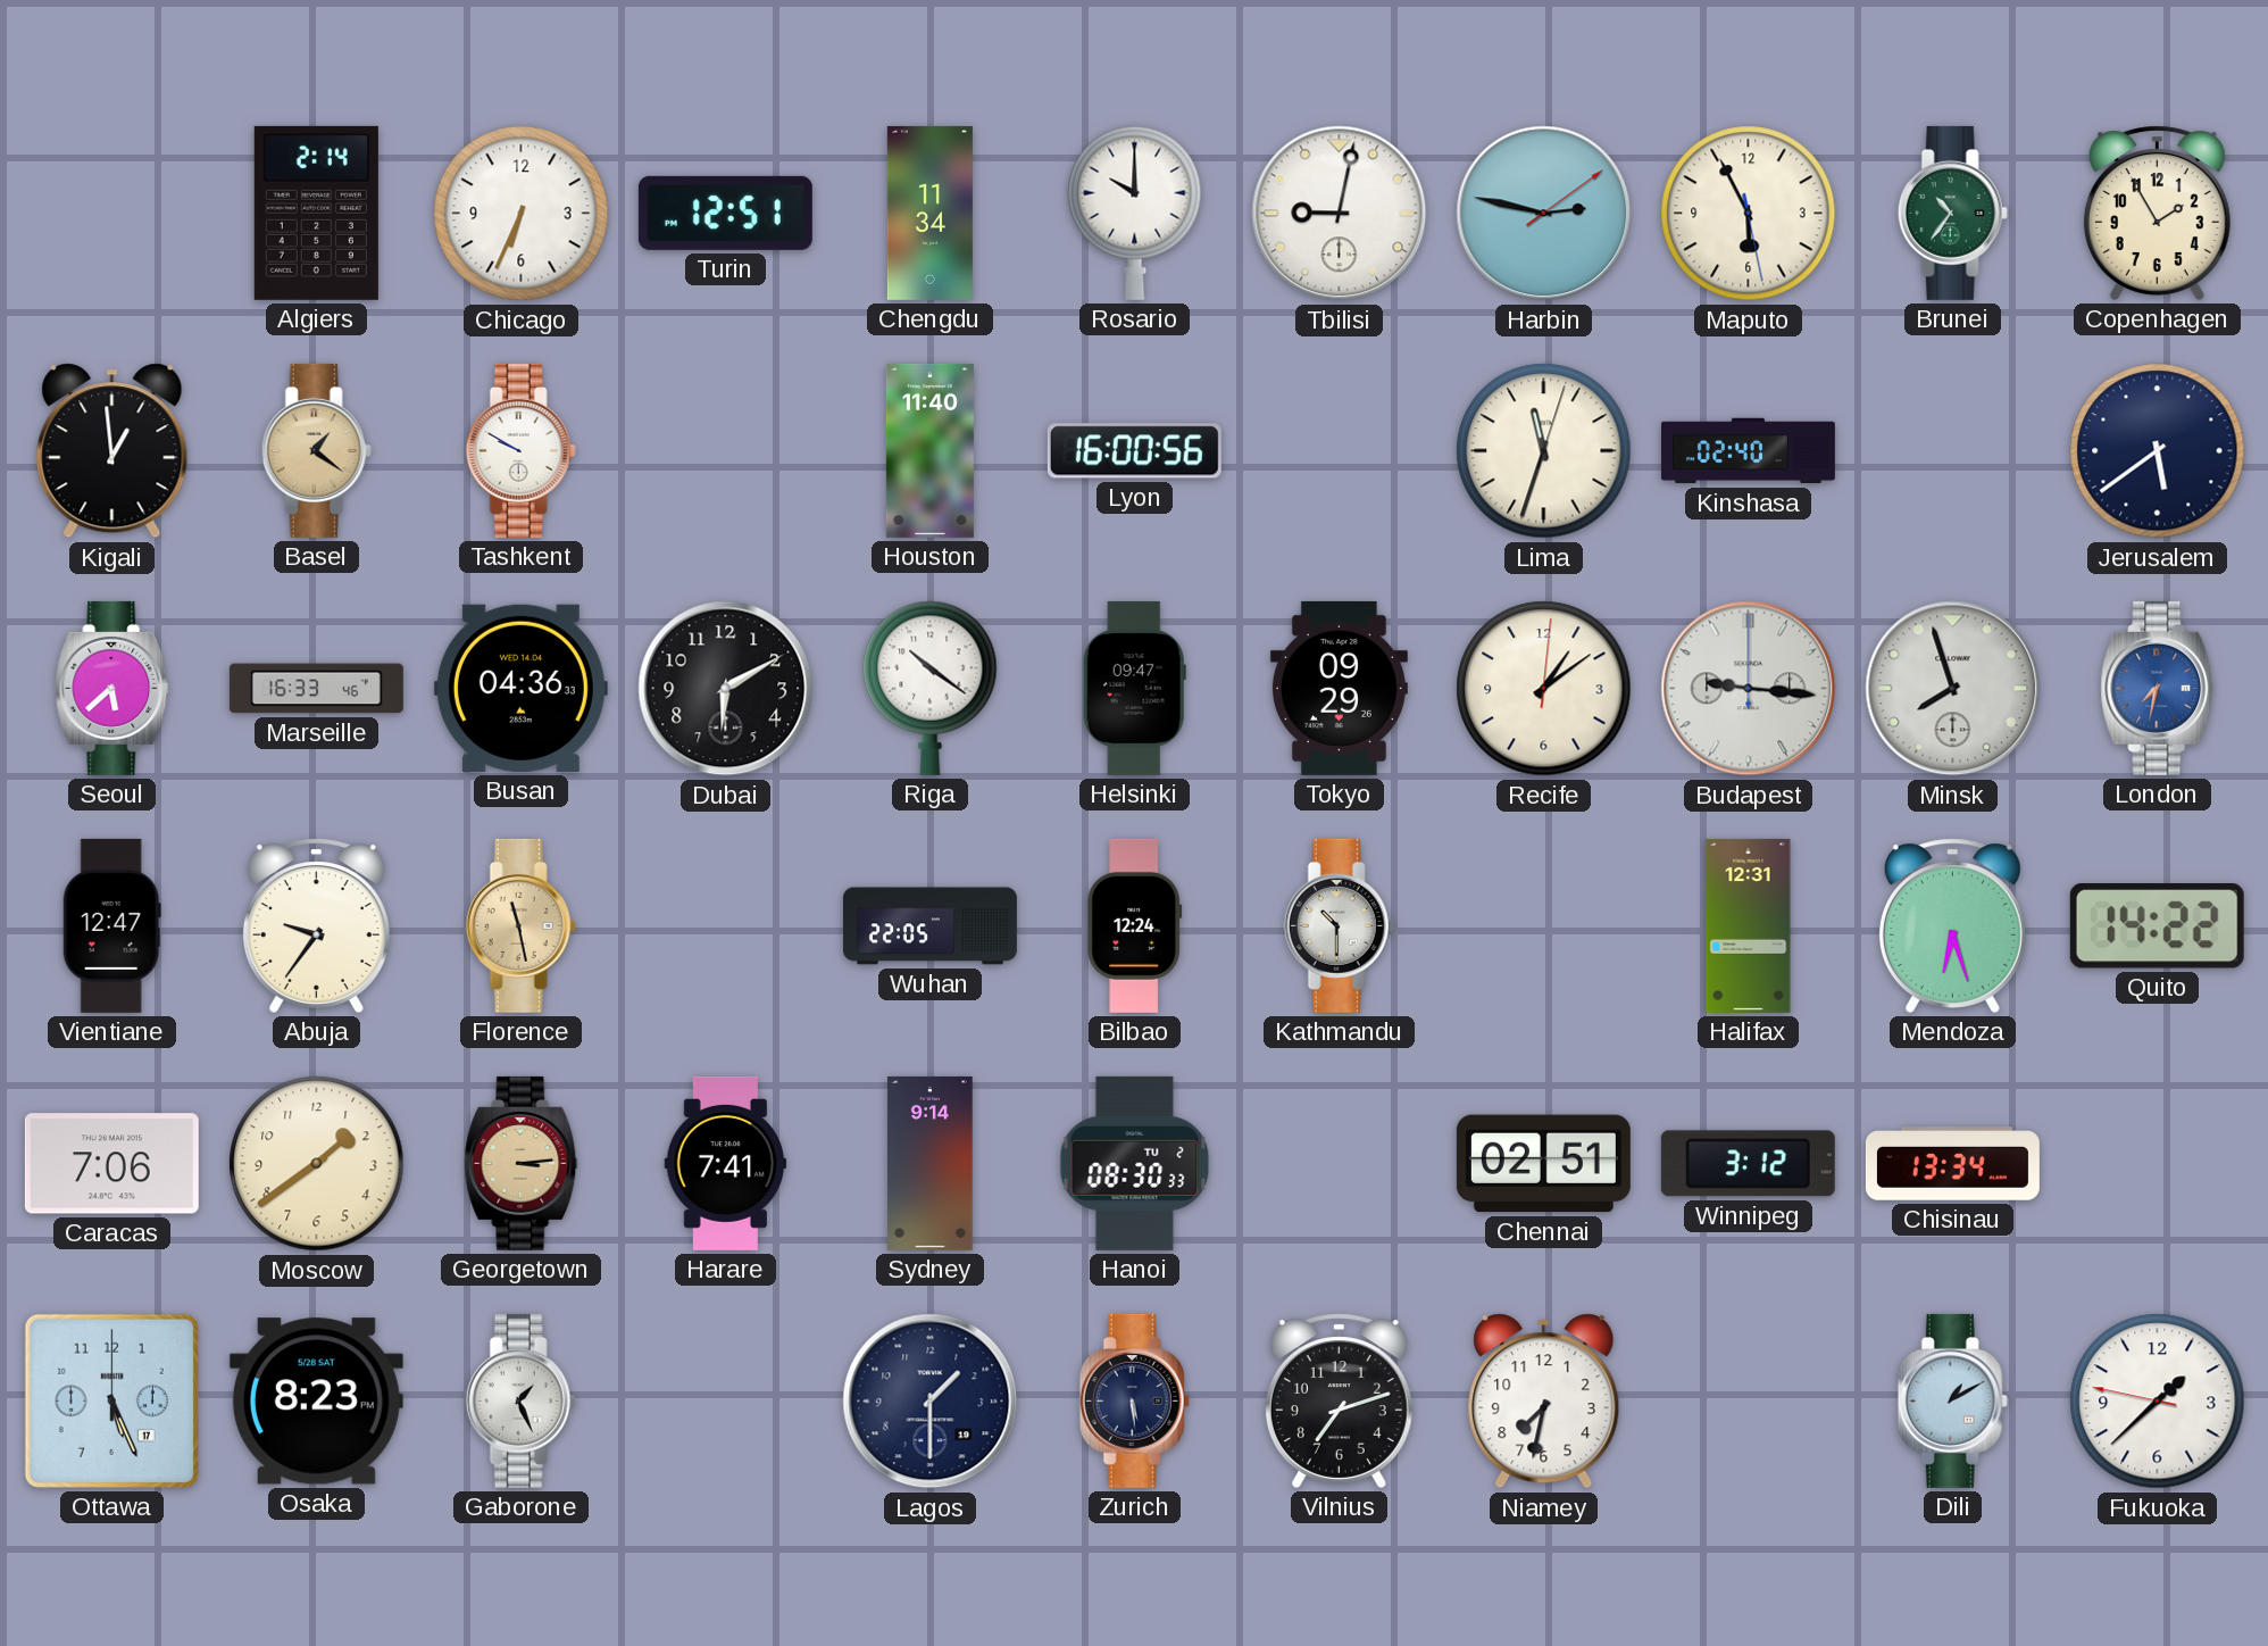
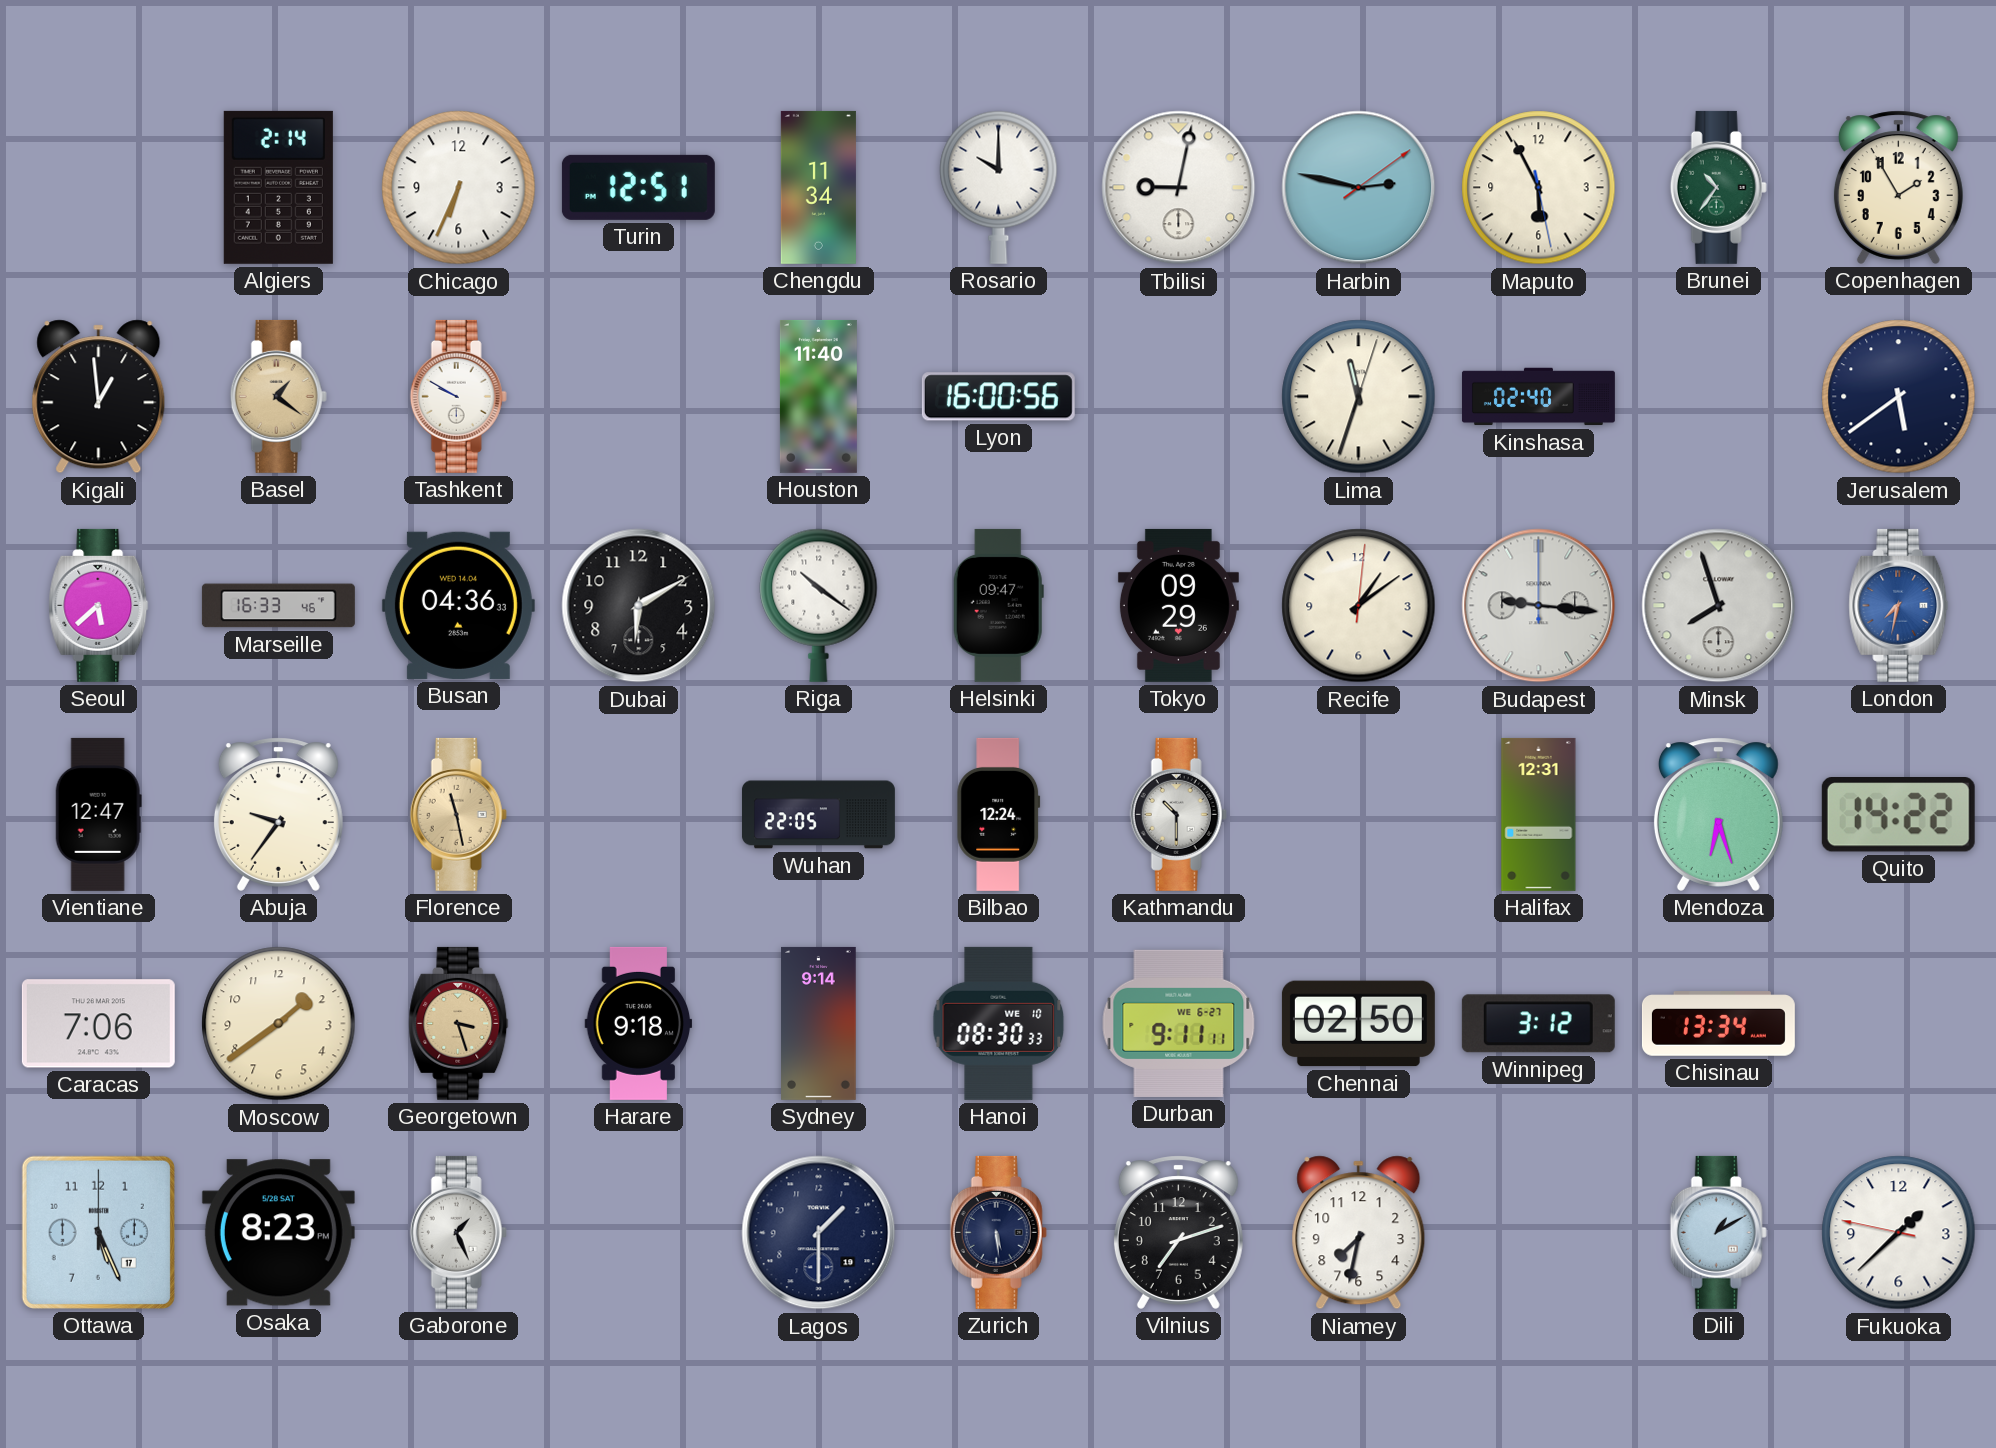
Georgetown: 3:14 -> 3:27 (459, 1023)
Harare: 7:41 -> 9:18 (639, 1023)
Hanoi date: TU 2 -> WE 10 (999, 1023)
Durban: none -> 9:11 (1179, 1023)
Chennai: 02:51 -> 02:50 (1358, 1024)
